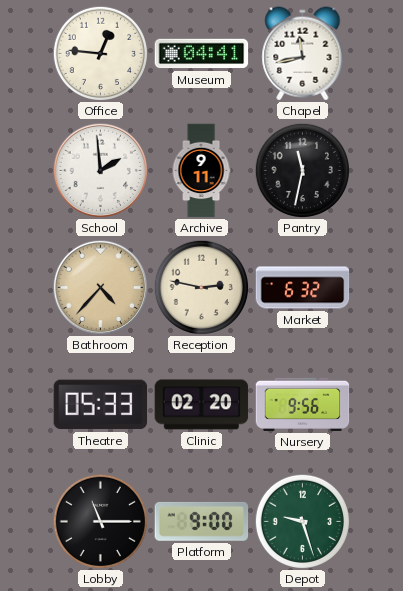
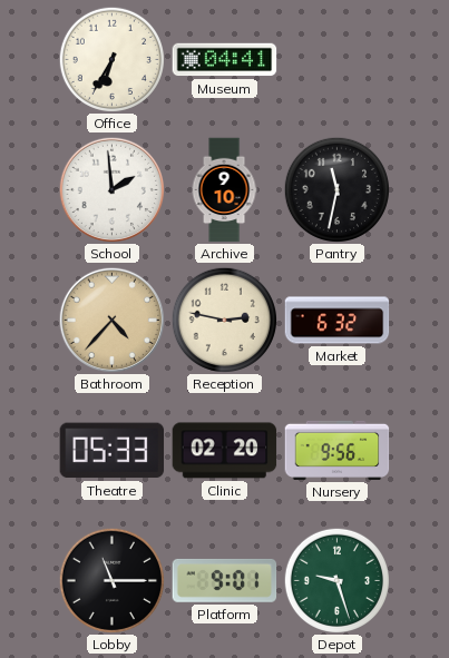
Office: 12:46 -> 6:35 (111, 59)
Chapel: 11:43 -> none (303, 54)
Archive: 9:11 -> 9:10 (224, 190)
Platform: 9:00 -> 9:01 (225, 580)
